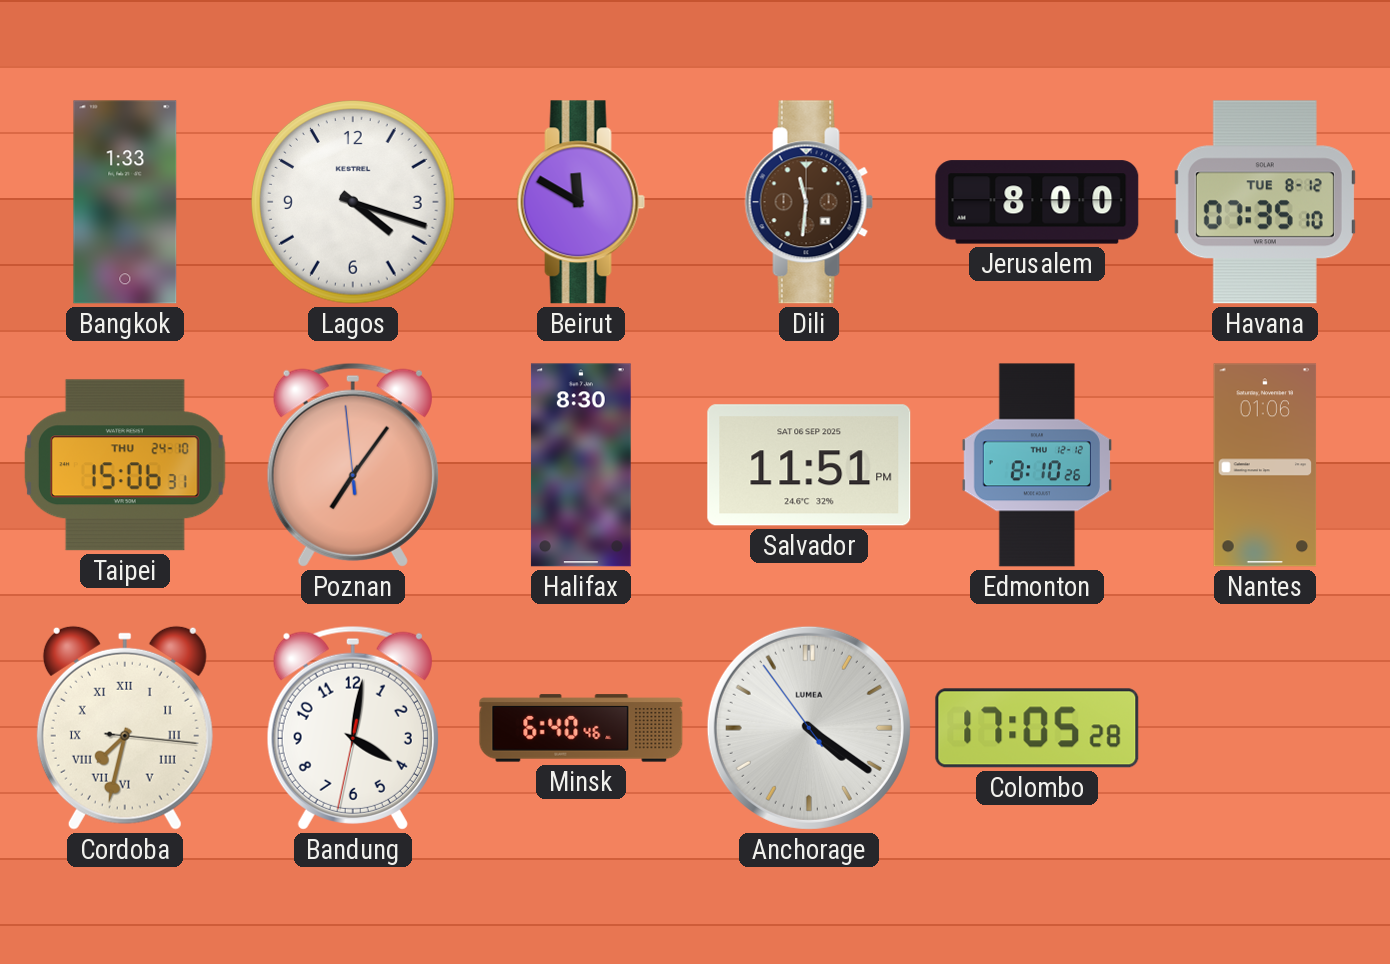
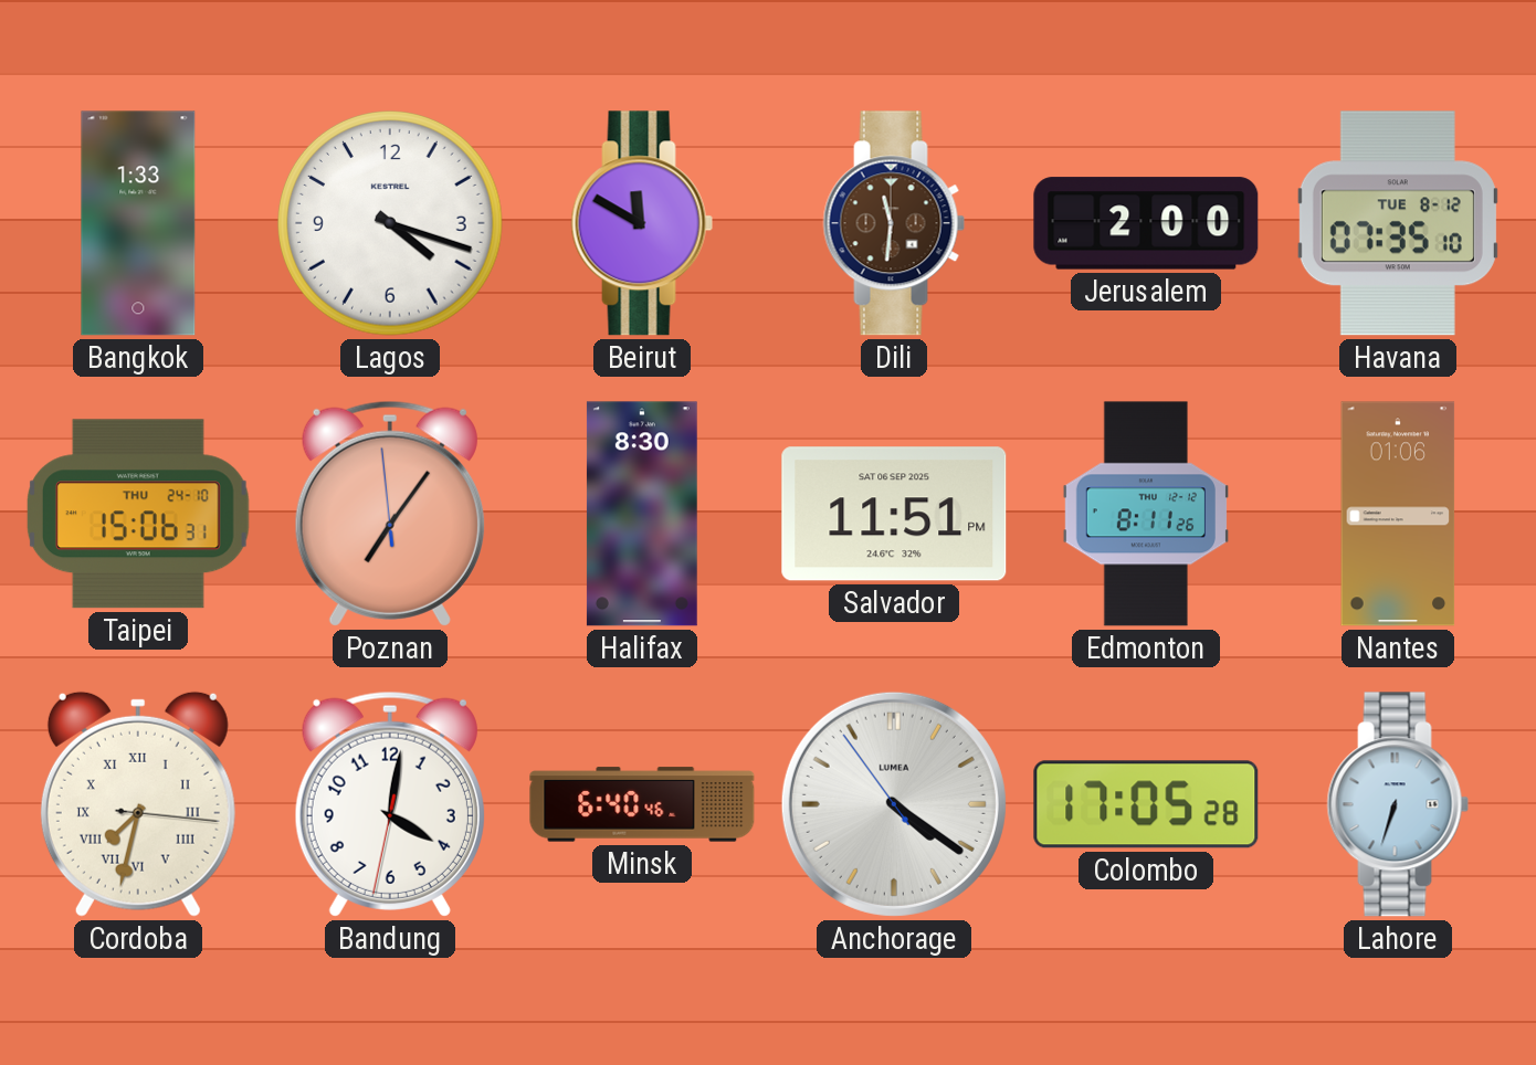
Jerusalem: 8:00 -> 2:00 (1146, 223)
Edmonton: 8:10 -> 8:11 (1145, 514)
Lahore: none -> 6:33 (1398, 804)
